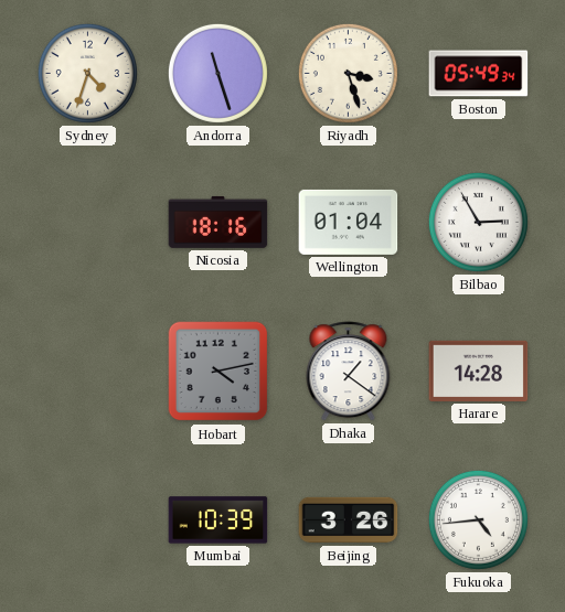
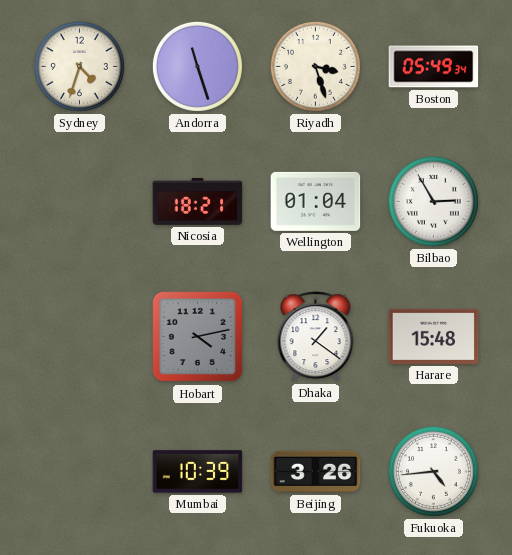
Nicosia: 18:16 -> 18:21 (198, 201)
Harare: 14:28 -> 15:48 (434, 336)
